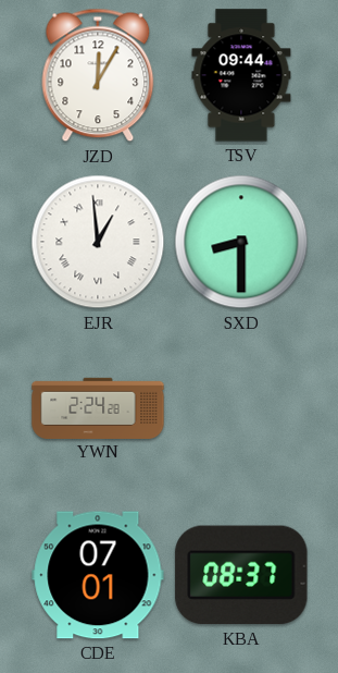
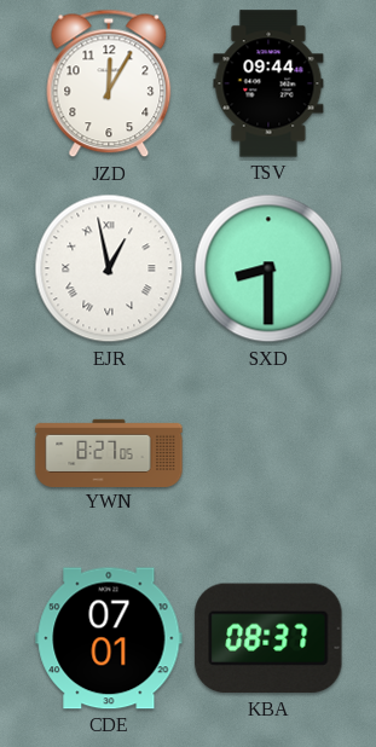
EJR: 12:59 -> 12:58 (109, 268)
YWN: 2:24 -> 8:27 (109, 452)
